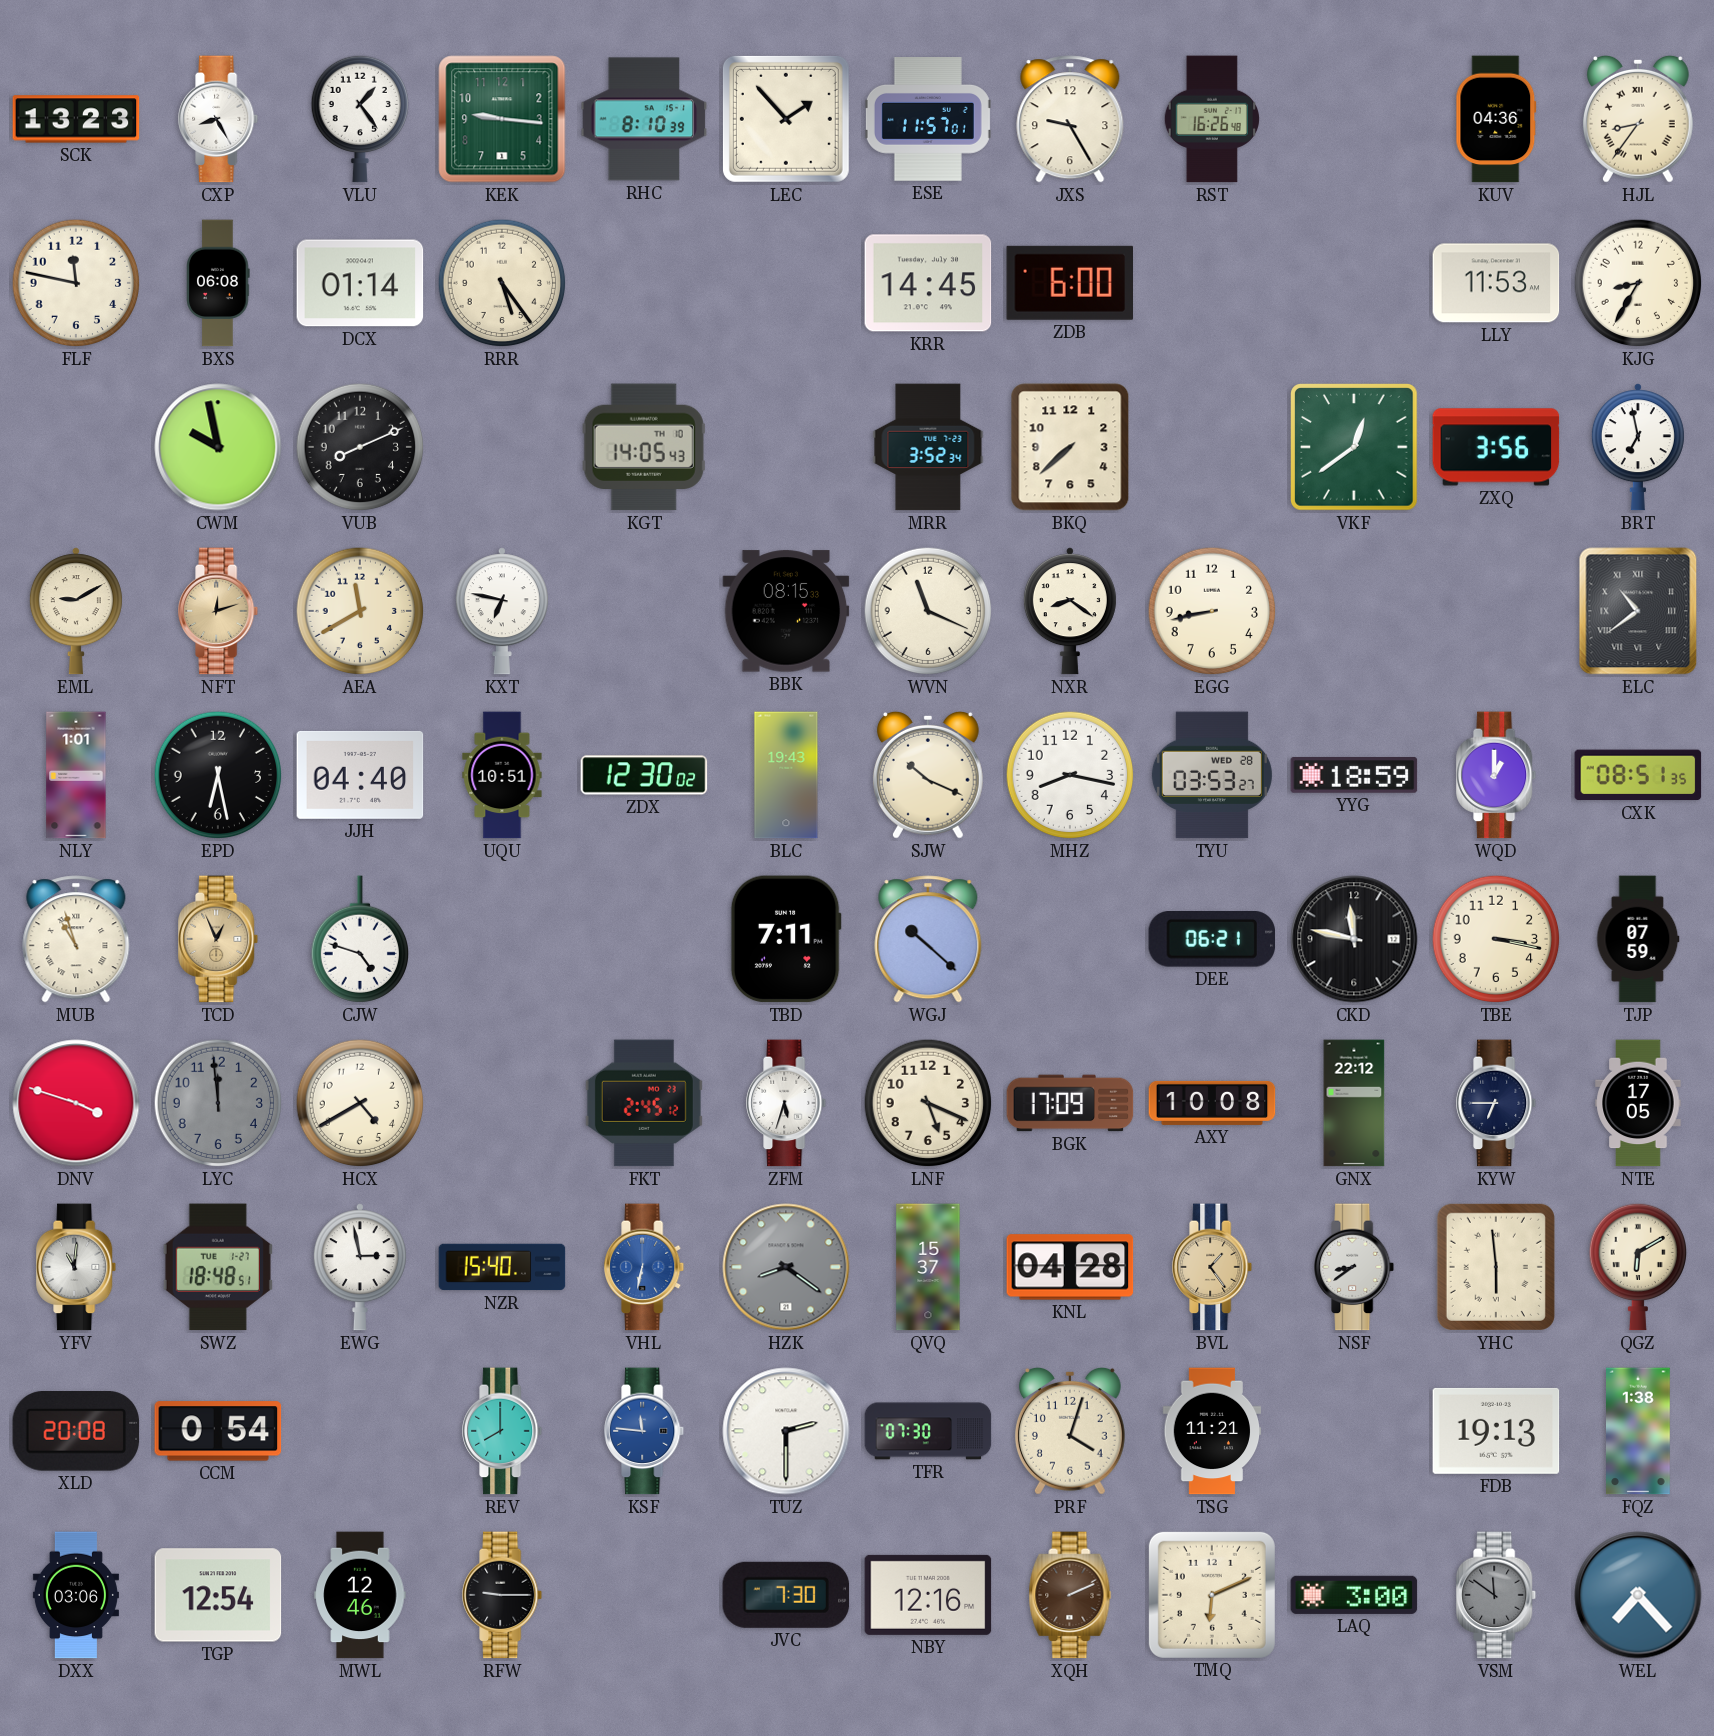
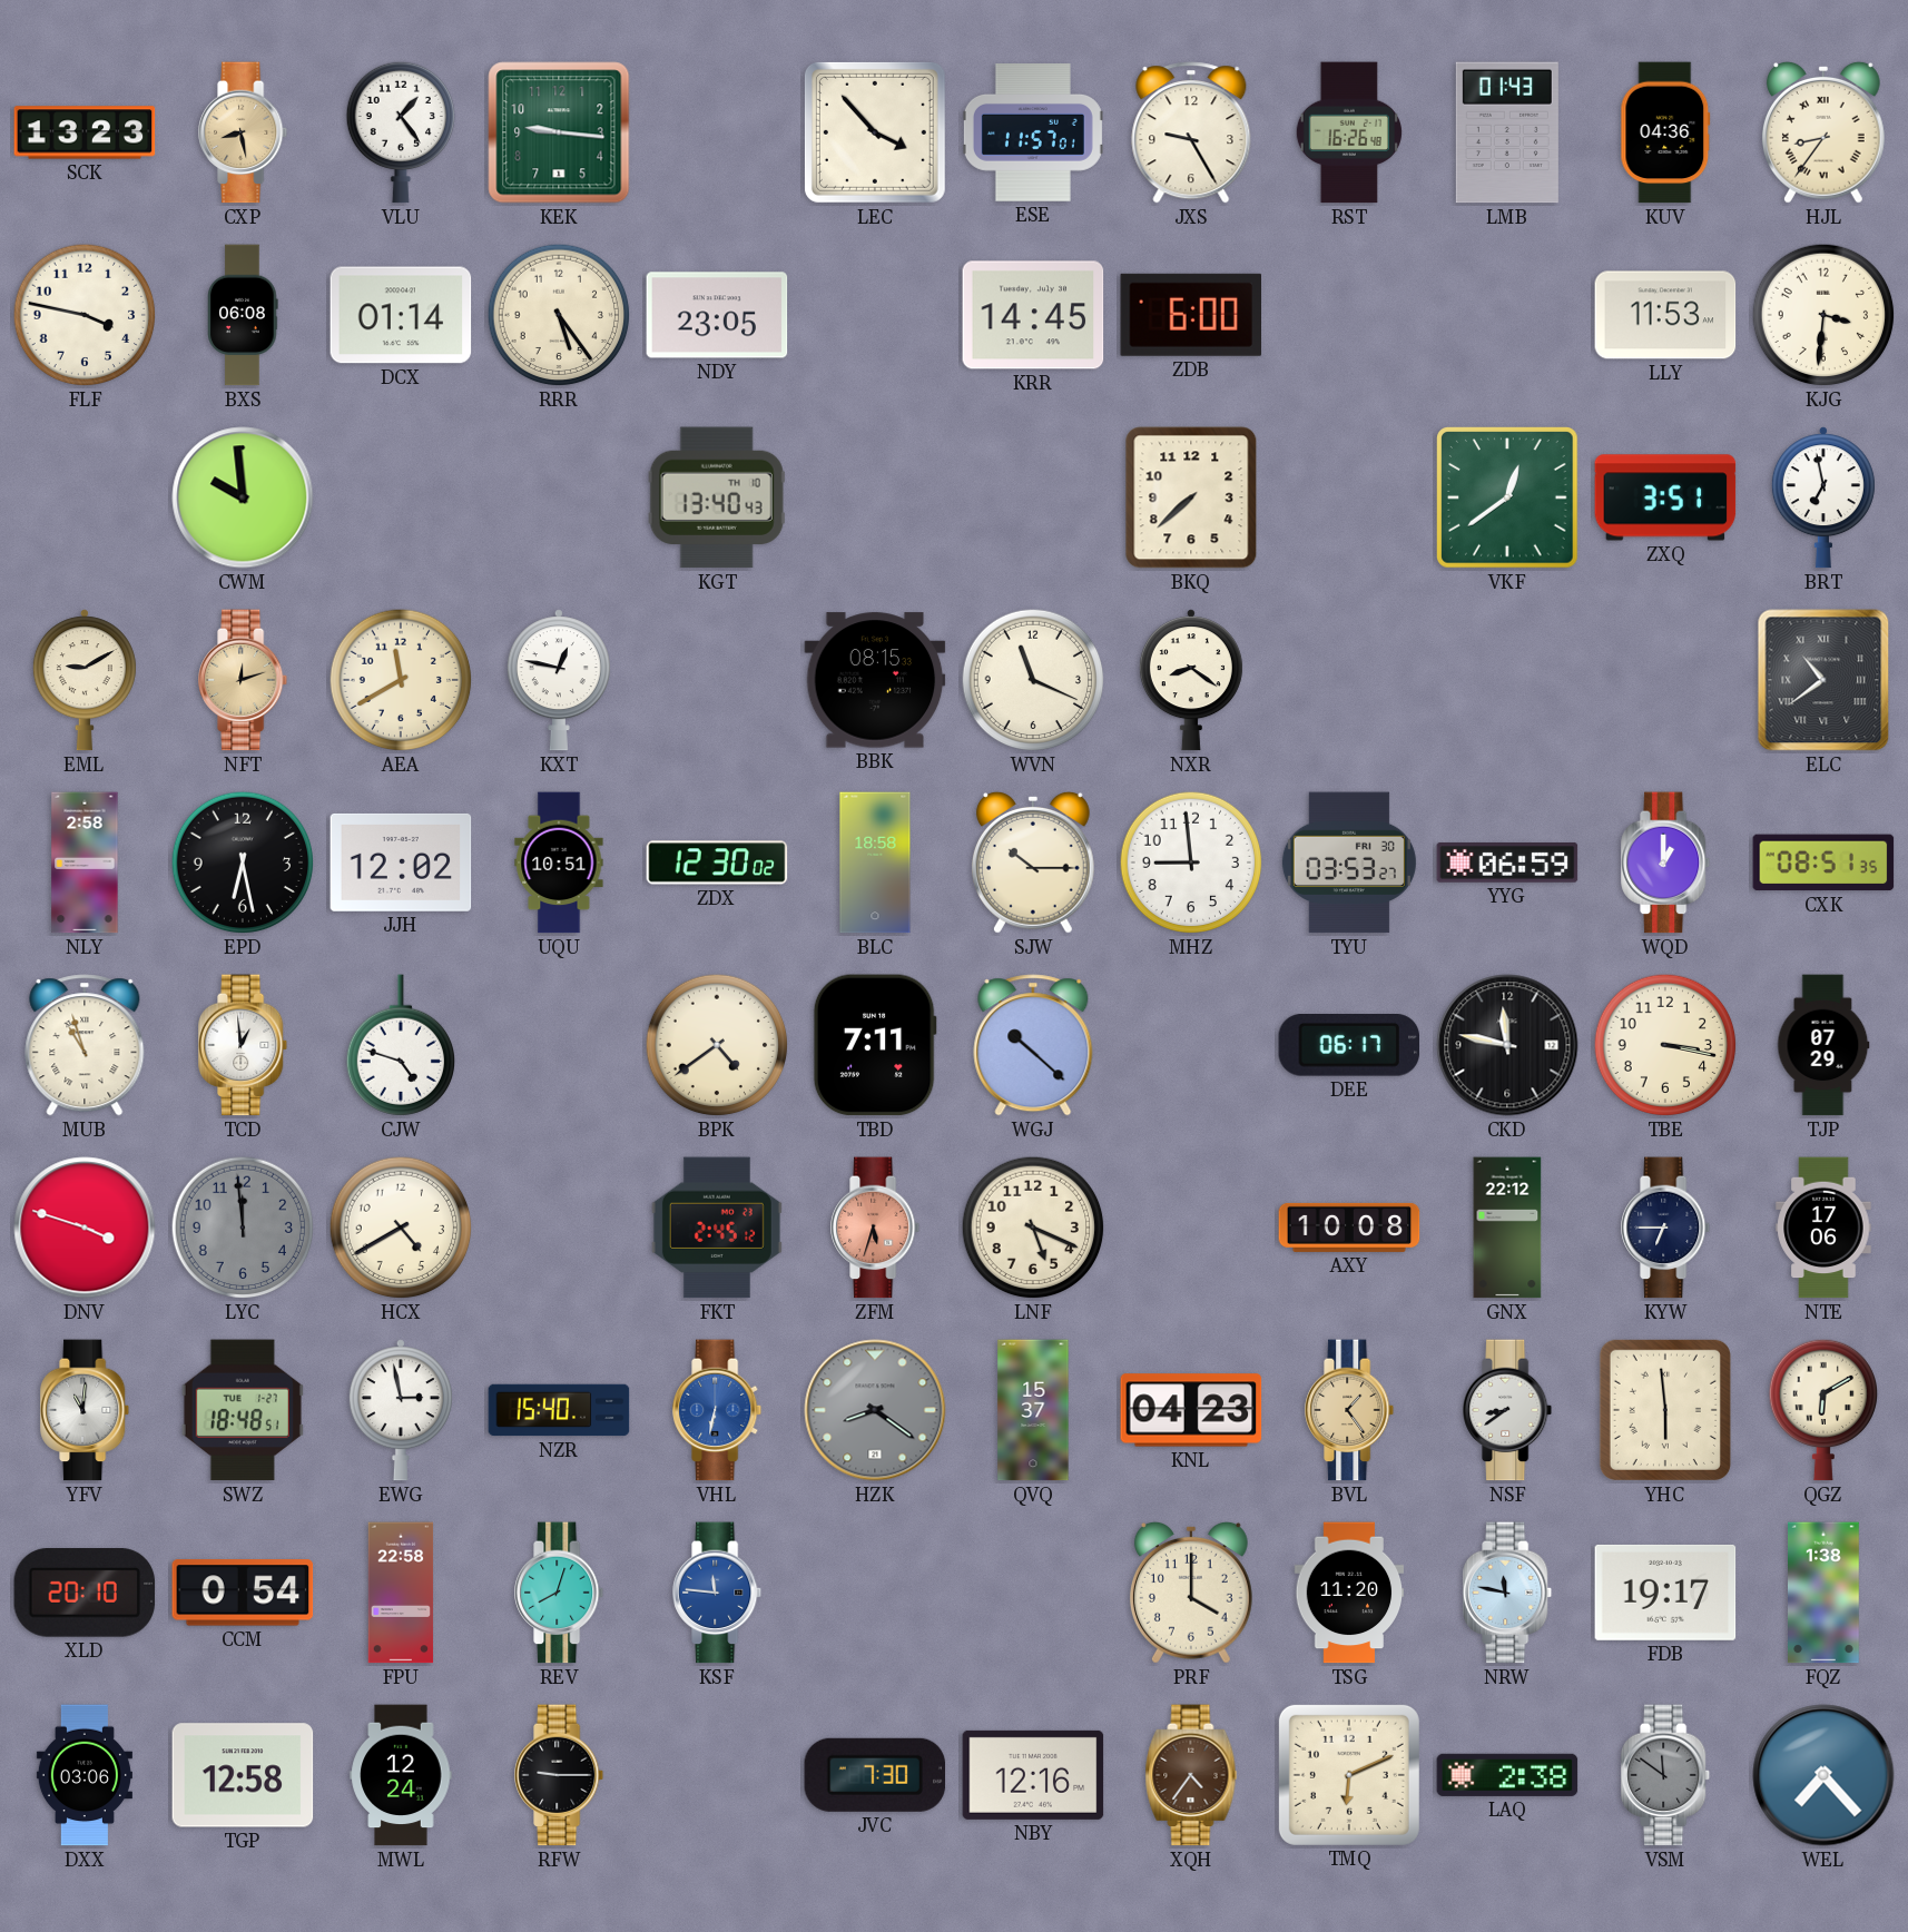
CXP: 8:25 -> 8:28 (244, 132)
CXP dial: white -> champagne (244, 132)
RHC: 8:10 -> none (644, 119)
LEC: 1:53 -> 3:53 (875, 132)
LMB: none -> 01:43 (1507, 132)
FLF: 11:47 -> 3:47 (85, 315)
NDY: none -> 23:05 (717, 315)
KJG: 8:35 -> 3:31 (1823, 315)
CWM: 9:58 -> 9:59 (243, 497)
VUB: 8:11 -> none (360, 447)
KGT: 14:05 -> 13:40 (717, 497)
MRR: 3:52 -> none (928, 447)
ZXQ: 3:56 -> 3:51 (1665, 497)
KXT: 6:47 -> 12:47 (559, 680)
EGG: 8:43 -> none (1212, 611)
NLY: 1:01 -> 2:58 (85, 862)
JJH: 04:40 -> 12:02 (401, 862)
BLC: 19:43 -> 18:58 (875, 862)
SJW: 10:19 -> 10:15 (1033, 862)
MHZ: 8:17 -> 8:59 (1191, 862)
TYU date: WED 28 -> FRI 30 (1349, 862)
YYG: 18:59 -> 06:59 (1507, 864)
TCD: 12:56 -> 12:59 (244, 1045)
TCD dial: champagne -> white (244, 1045)
BPK: none -> 4:39 (717, 1045)
DEE: 06:21 -> 06:17 (1349, 1046)
TJP: 07:59 -> 07:29 (1823, 1045)
ZFM dial: white -> salmon (876, 1228)
BGK: 17:09 -> none (1070, 1103)
NTE: 17:05 -> 17:06 (1823, 1228)
KNL: 04:28 -> 04:23 (1191, 1410)
XLD: 20:08 -> 20:10 (85, 1594)
FPU: none -> 22:58 (401, 1593)
REV: 8:00 -> 8:03 (560, 1593)
TUZ: 2:30 -> none (786, 1431)
TFR: 07:30 -> none (928, 1431)
PRF: 4:03 -> 4:00 (1191, 1593)
TSG: 11:21 -> 11:20 (1349, 1593)
NRW: none -> 11:47 (1508, 1593)
FDB: 19:13 -> 19:17 (1665, 1593)
TGP: 12:54 -> 12:58 (243, 1775)
MWL: 12:46 -> 12:24 (401, 1775)
XQH: 2:11 -> 4:36 (1191, 1775)
LAQ: 3:00 -> 2:38 (1507, 1775)
